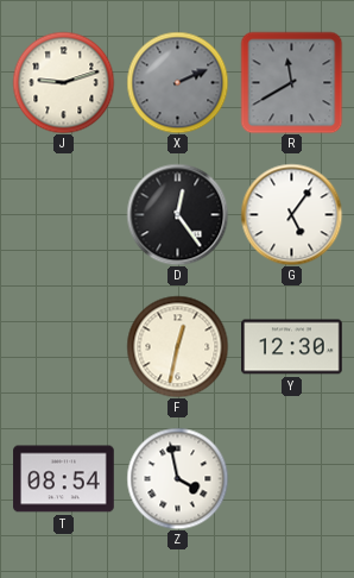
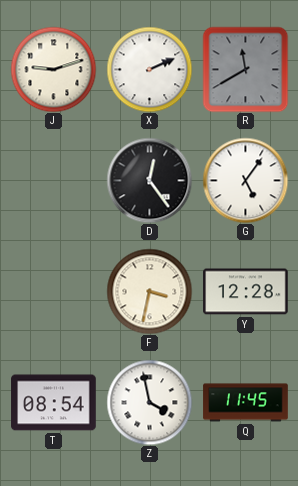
X dial: grey -> white (149, 69)
F: 12:32 -> 3:32 (149, 291)
Y: 12:30 -> 12:28 (246, 292)
Q: none -> 11:45 (246, 403)
